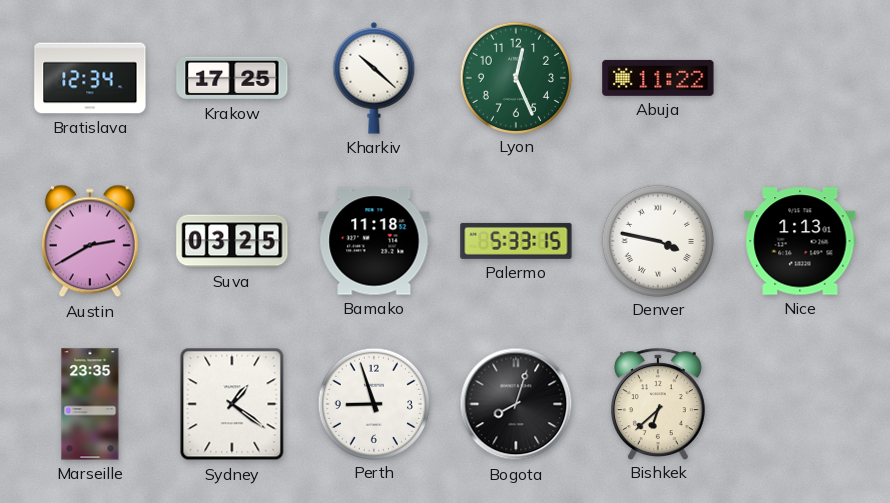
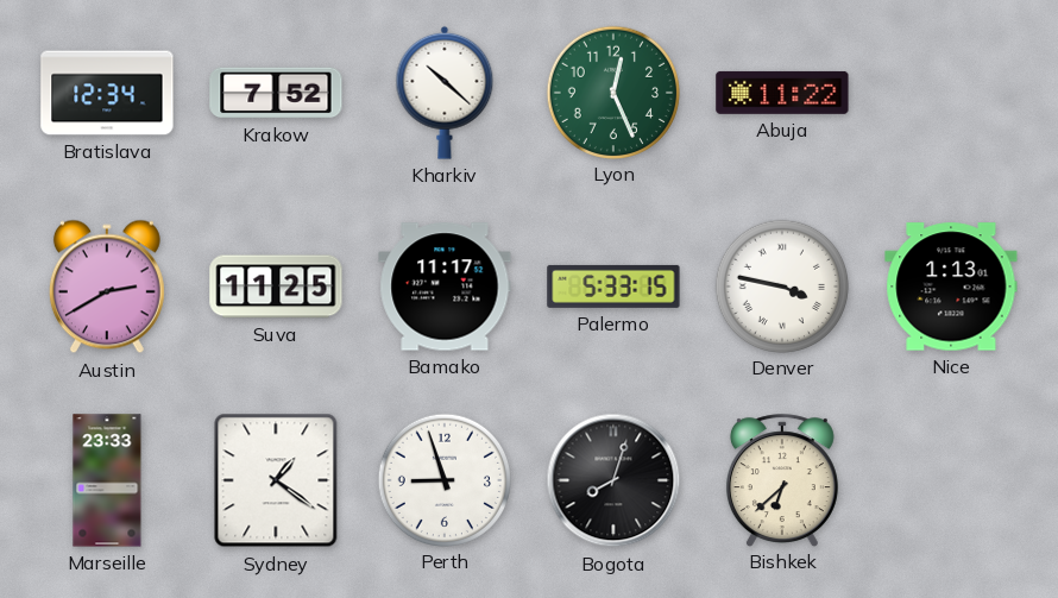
Krakow: 17:25 -> 7:52 (276, 93)
Suva: 03:25 -> 11:25 (276, 287)
Bamako: 11:18 -> 11:17 (445, 287)
Marseille: 23:35 -> 23:33 (107, 480)
